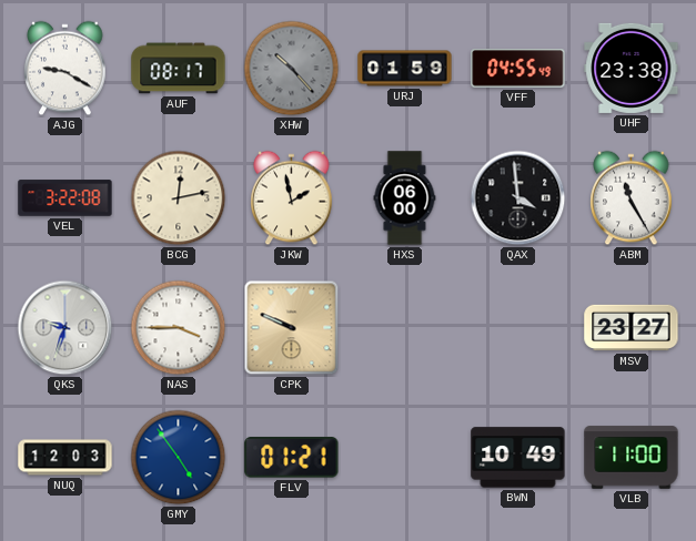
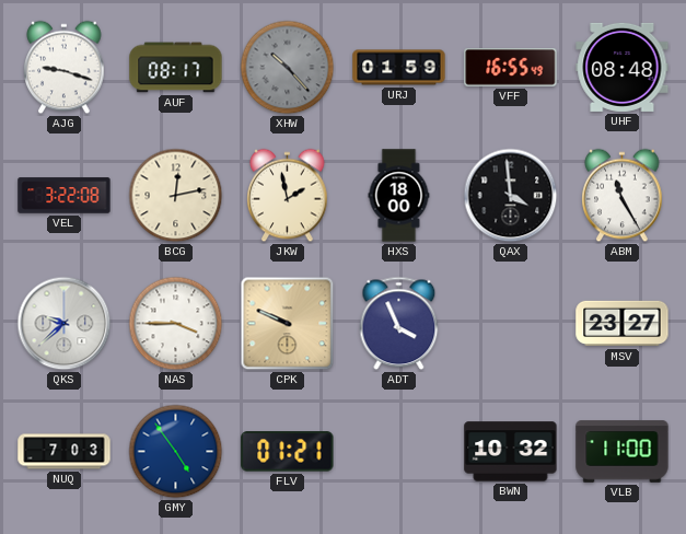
AJG: 9:20 -> 9:18 (65, 68)
VFF: 04:55 -> 16:55 (511, 68)
UHF: 23:38 -> 08:48 (623, 67)
HXS: 06:00 -> 18:00 (399, 196)
QKS: 9:33 -> 9:38 (65, 324)
ADT: none -> 3:56 (399, 324)
NUQ: 12:03 -> 7:03 (65, 452)
BWN: 10:49 -> 10:32 (511, 452)
